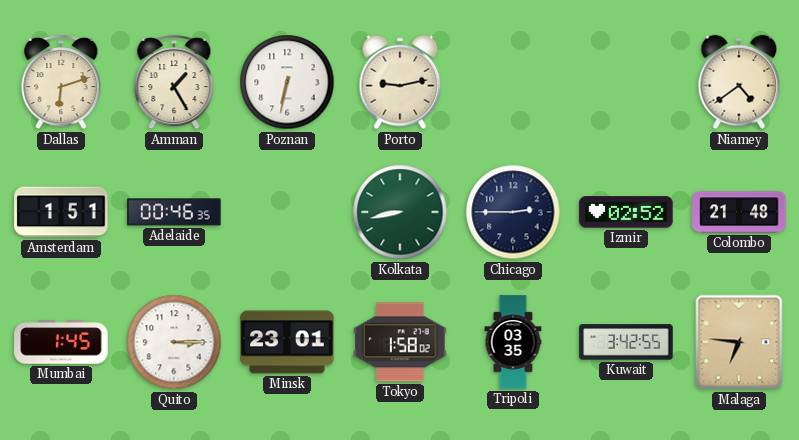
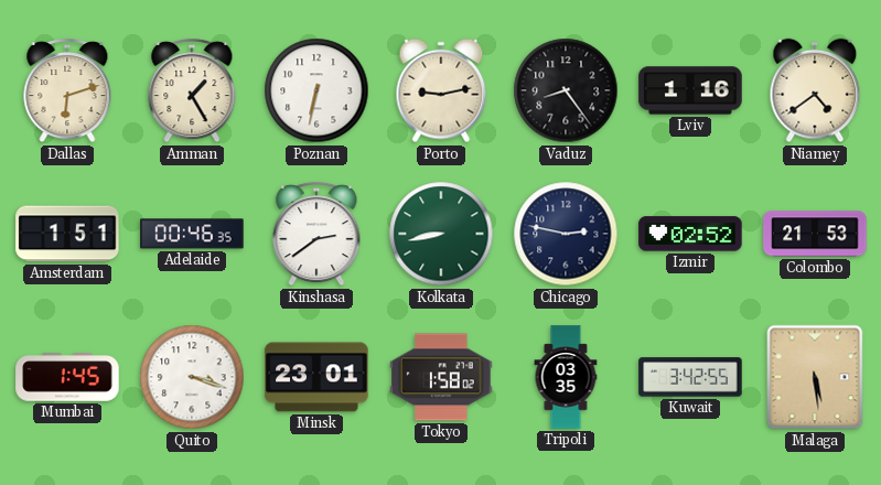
Vaduz: none -> 8:24 (566, 90)
Lviv: none -> 1:16 (690, 90)
Kinshasa: none -> 2:39 (316, 234)
Chicago: 2:45 -> 2:47 (566, 234)
Colombo: 21:48 -> 21:53 (815, 234)
Quito: 3:15 -> 3:18 (192, 377)
Malaga: 6:46 -> 5:29 (815, 377)
